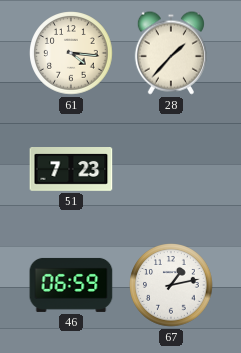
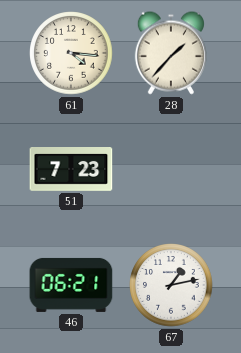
46: 06:59 -> 06:21 (71, 285)
